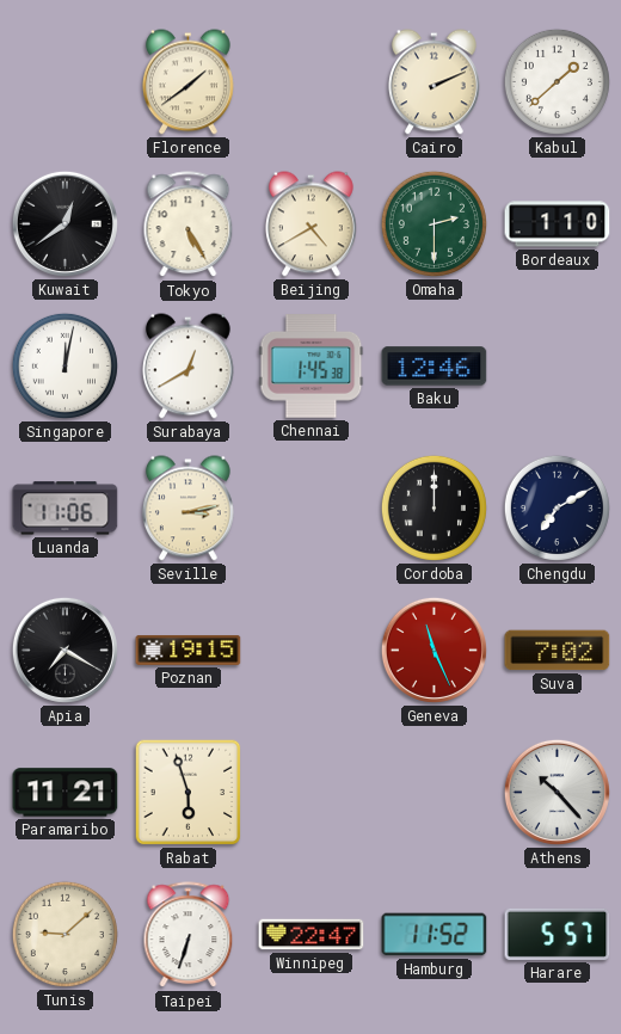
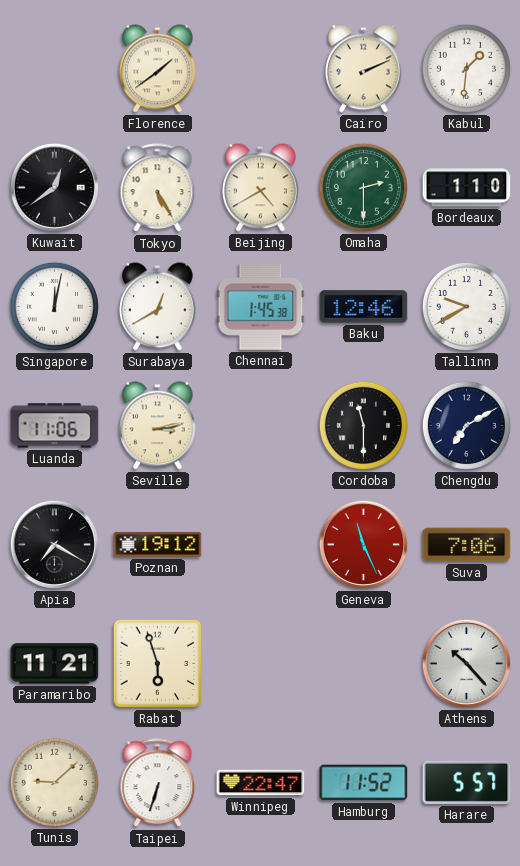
Kabul: 1:38 -> 1:31 (466, 68)
Tallinn: none -> 9:40 (466, 306)
Cordoba: 12:00 -> 11:30 (363, 425)
Poznan: 19:15 -> 19:12 (158, 544)
Suva: 7:02 -> 7:06 (467, 545)
